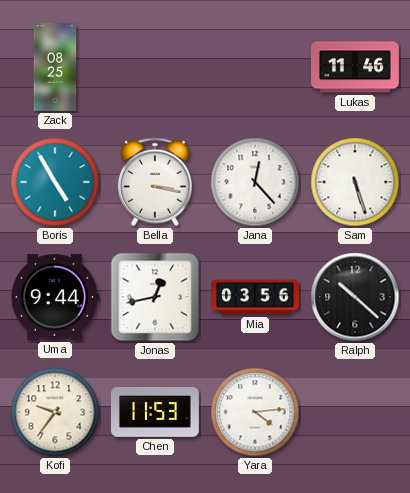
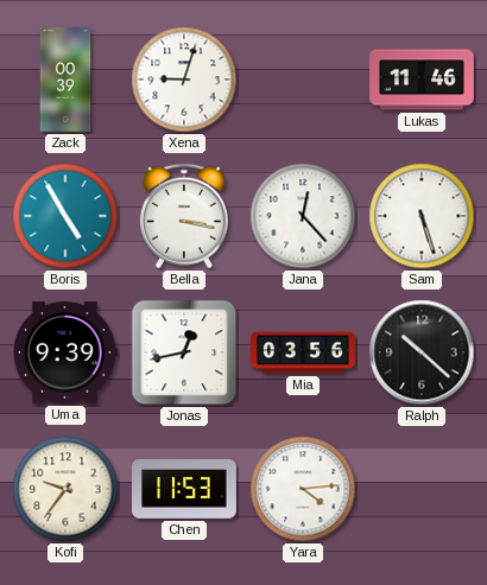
Zack: 08:25 -> 00:39 (65, 81)
Xena: none -> 9:03 (184, 80)
Uma: 9:44 -> 9:39 (65, 352)
